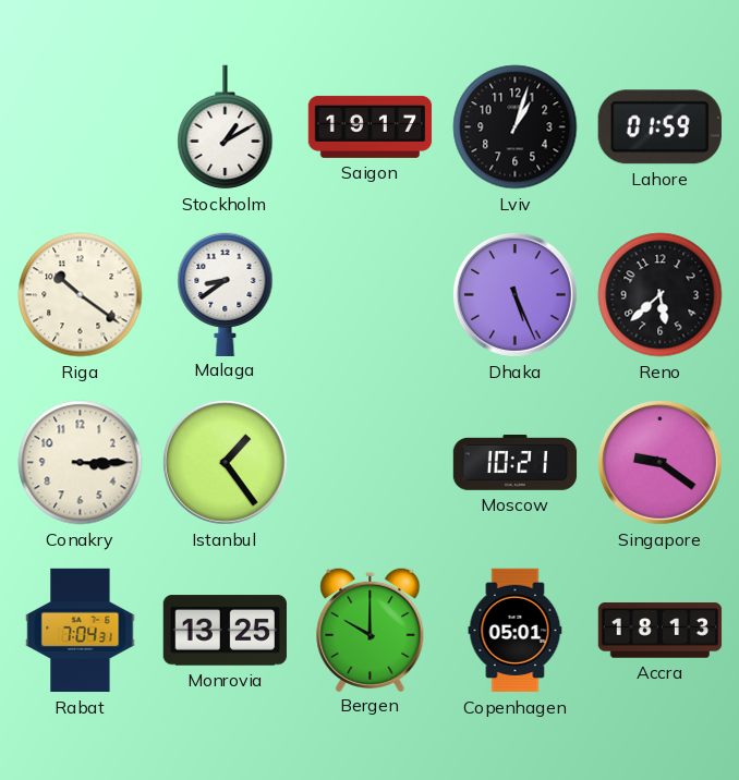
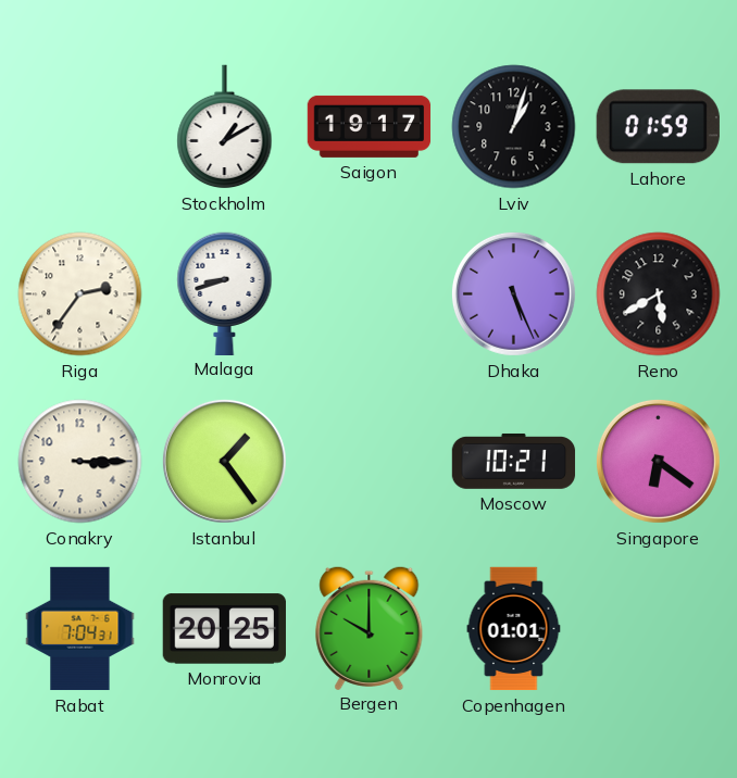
Riga: 10:21 -> 2:36 (80, 294)
Malaga: 8:39 -> 8:42 (225, 293)
Reno: 5:38 -> 5:40 (659, 294)
Singapore: 9:21 -> 6:21 (658, 461)
Monrovia: 13:25 -> 20:25 (224, 629)
Copenhagen: 05:01 -> 01:01 (514, 629)
Accra: 18:13 -> none (661, 631)
